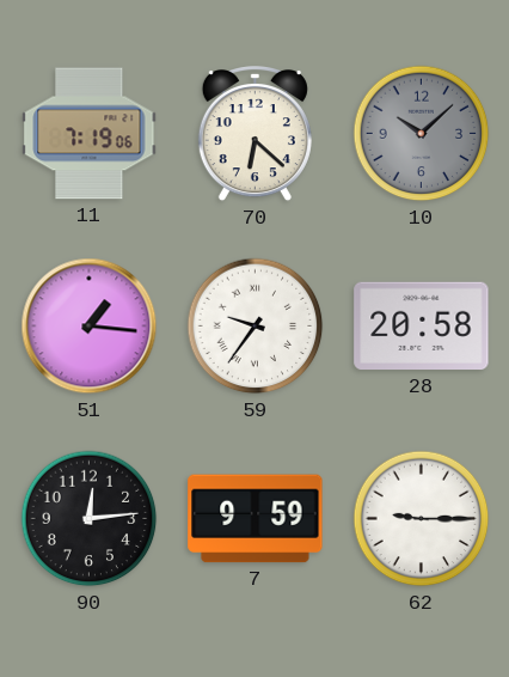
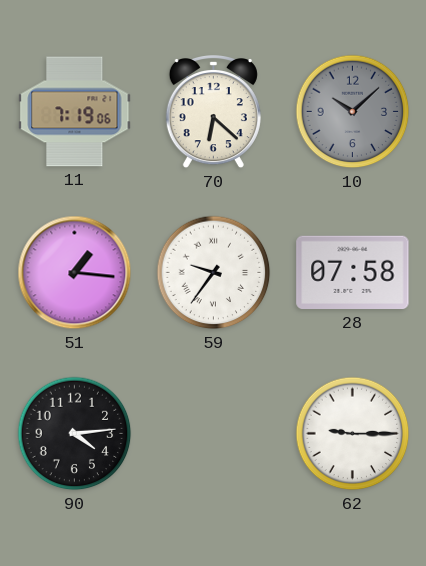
28: 20:58 -> 07:58 (353, 273)
90: 12:14 -> 4:14 (75, 434)
7: 9:59 -> none (256, 519)
